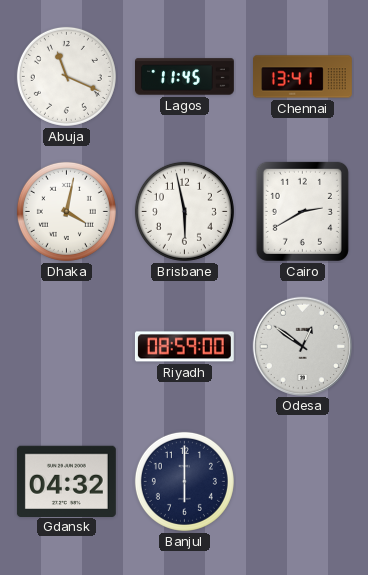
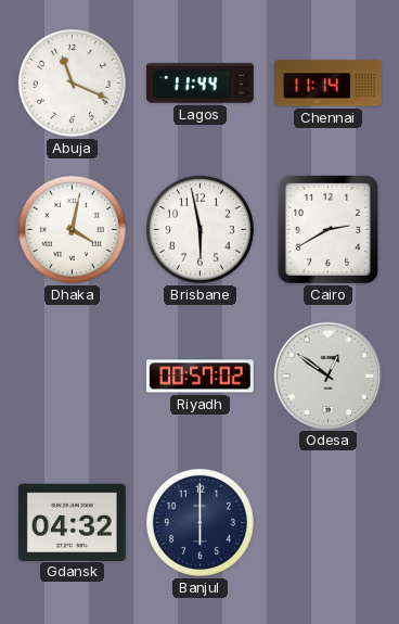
Lagos: 11:45 -> 11:44 (201, 84)
Chennai: 13:41 -> 11:14 (329, 84)
Riyadh: 08:59 -> 00:57 (200, 377)
